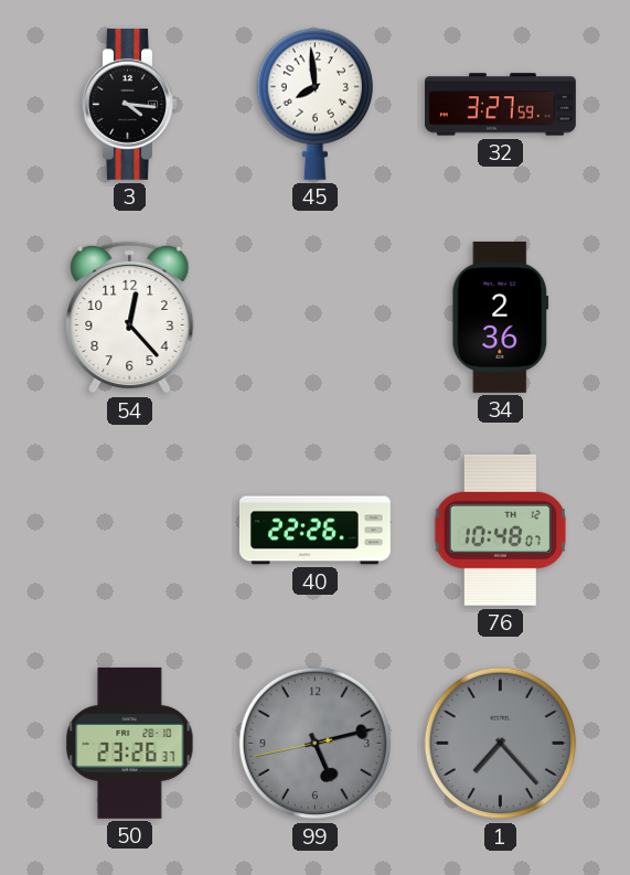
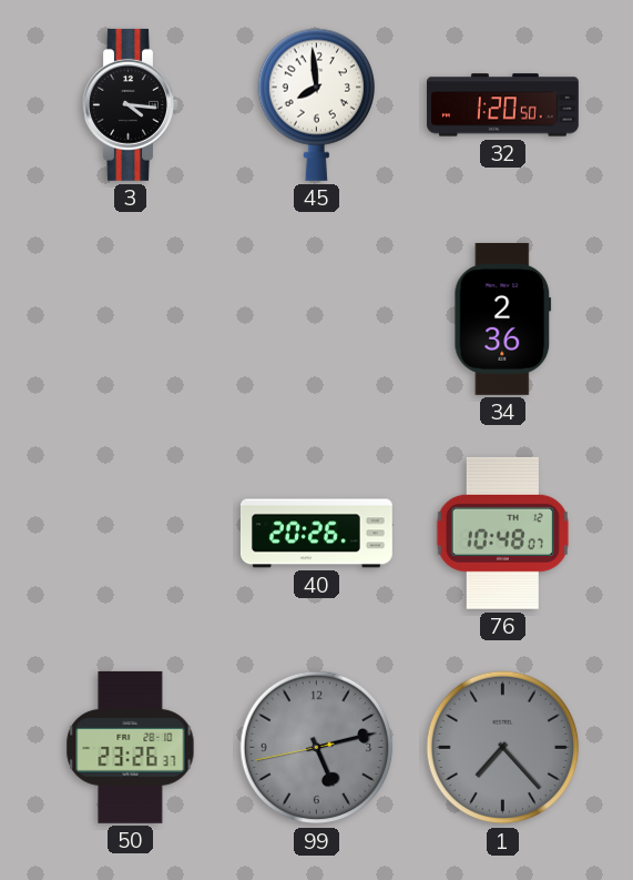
32: 3:27 -> 1:20 (502, 105)
54: 12:23 -> none (130, 318)
40: 22:26 -> 20:26 (316, 534)
